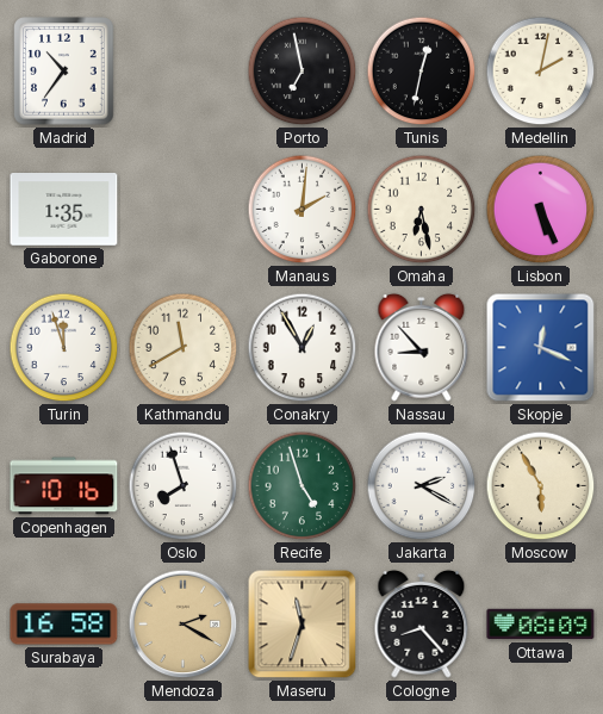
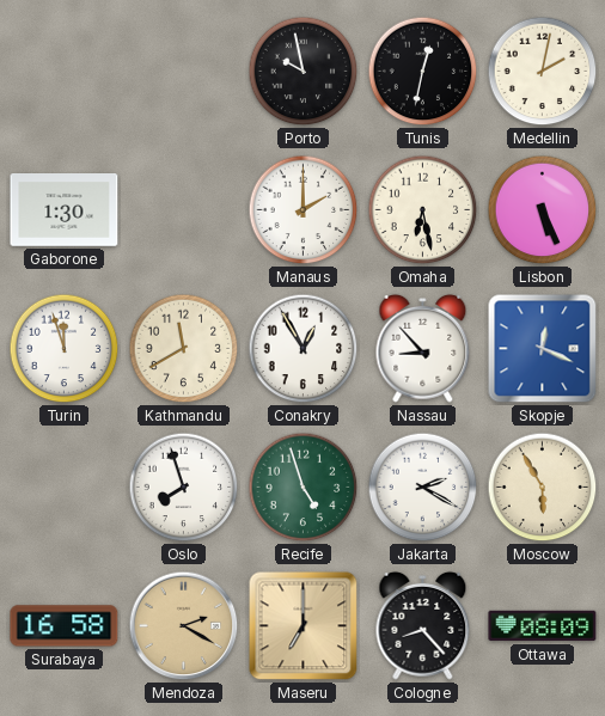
Madrid: 10:36 -> none (64, 72)
Porto: 6:58 -> 9:58 (304, 72)
Gaborone: 1:35 -> 1:30 (65, 210)
Manaus: 2:01 -> 2:00 (304, 210)
Copenhagen: 10:16 -> none (64, 486)
Maseru: 11:33 -> 7:00 (304, 626)
